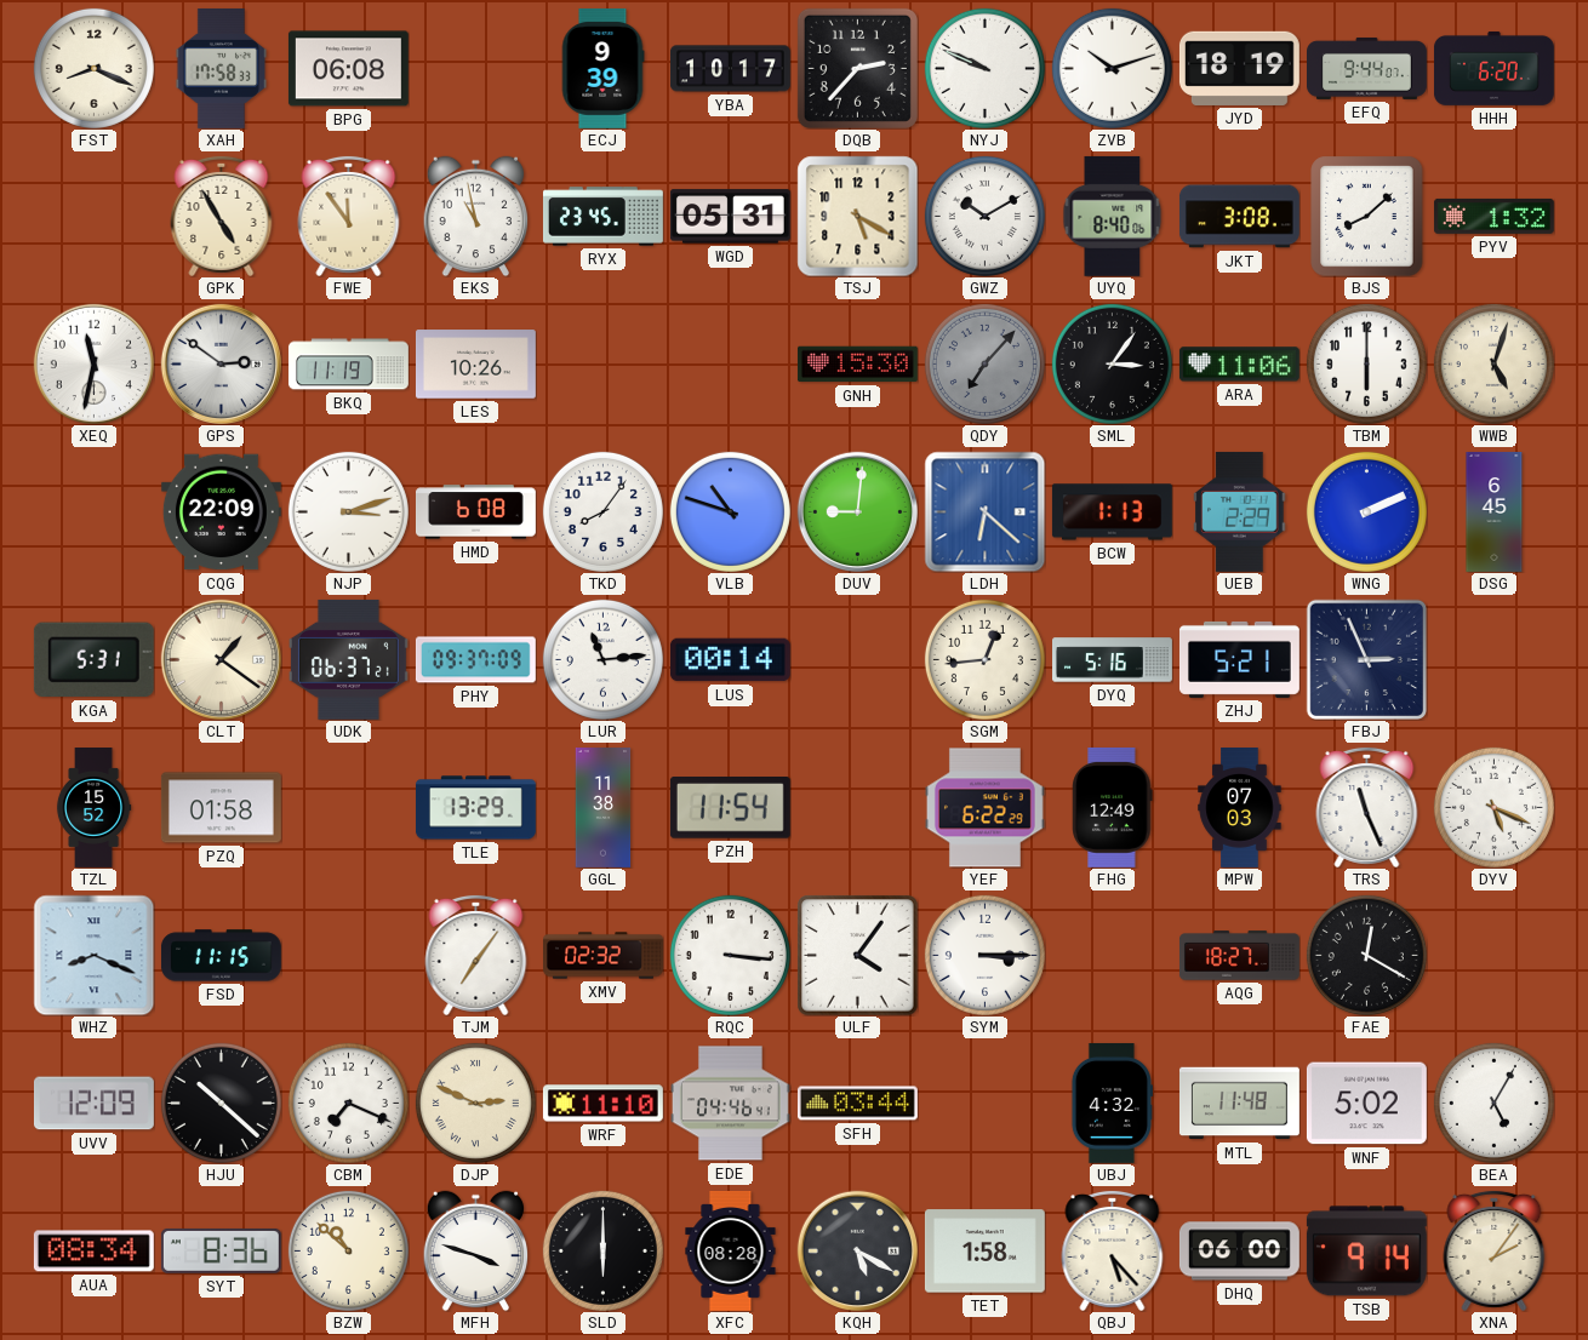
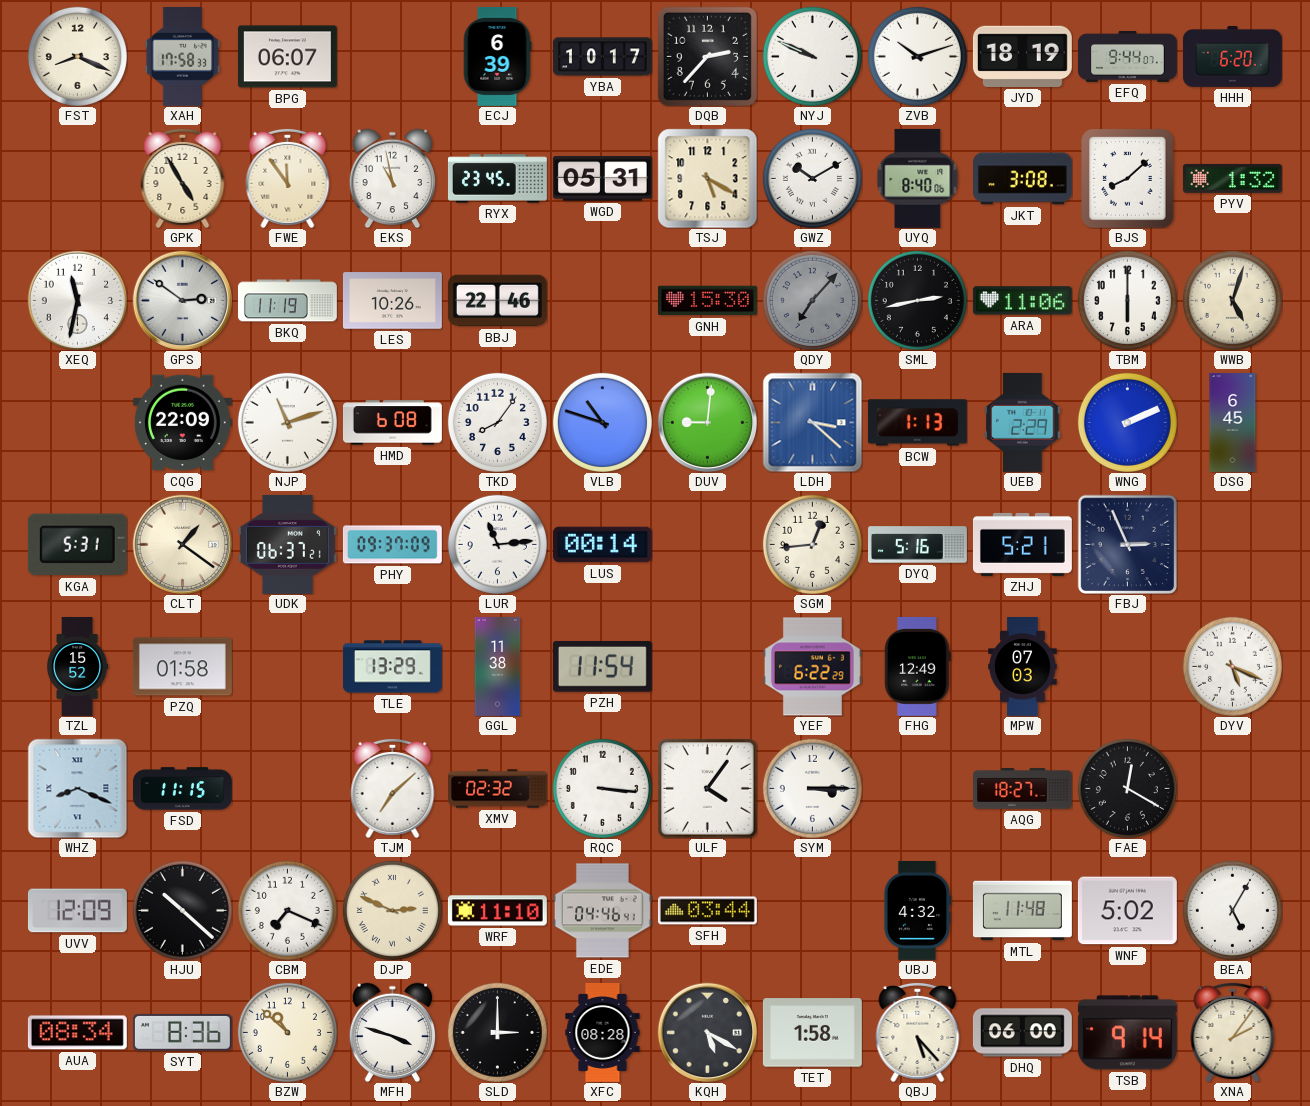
BPG: 06:08 -> 06:07 (287, 57)
ECJ: 9:39 -> 6:39 (497, 56)
BBJ: none -> 22:46 (497, 301)
SML: 3:06 -> 2:43 (917, 300)
NJP: 3:12 -> 11:12 (287, 422)
LDH: 6:22 -> 3:22 (812, 422)
TRS: 11:26 -> none (1367, 807)
TJM: 7:06 -> 7:08 (393, 788)
SLD: 6:00 -> 3:00 (497, 1032)
